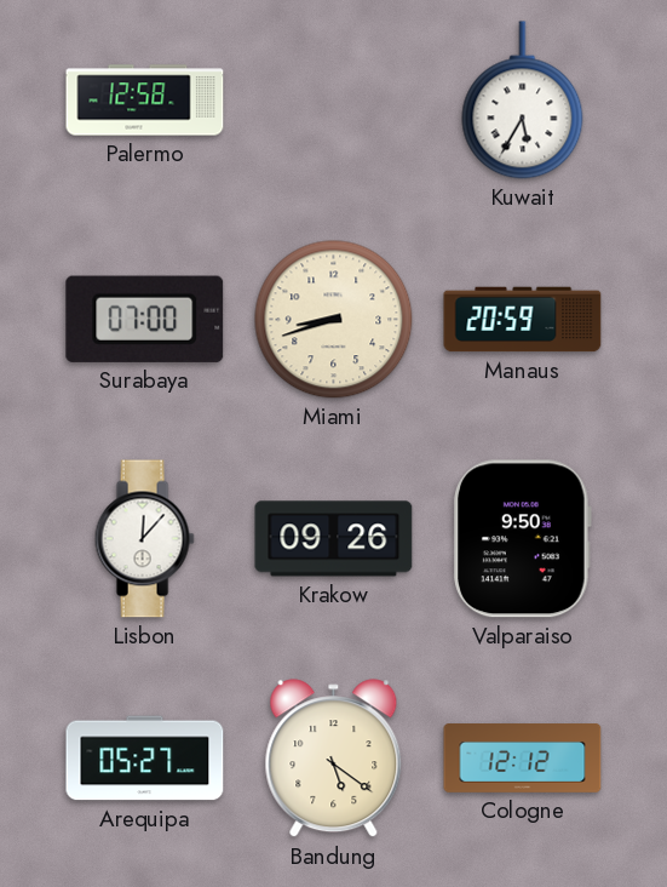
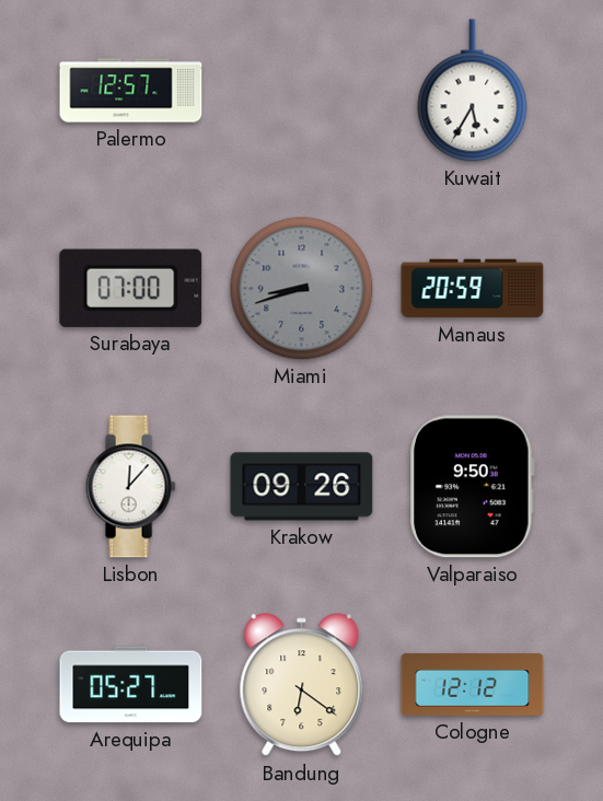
Palermo: 12:58 -> 12:57 (131, 91)
Miami dial: cream -> grey (302, 289)
Bandung: 5:21 -> 6:21 (302, 685)
